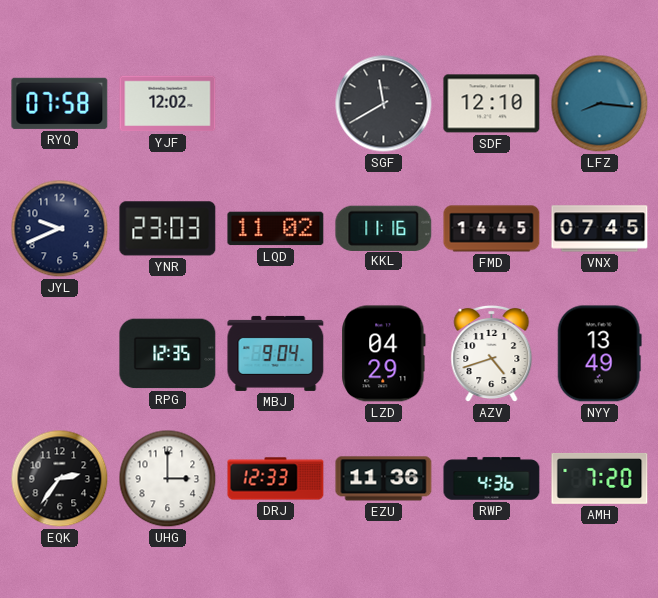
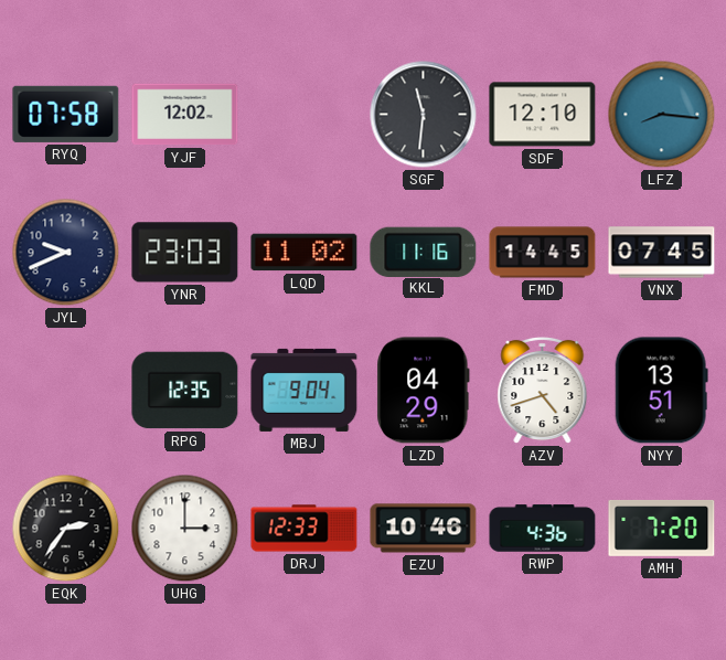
SGF: 11:40 -> 11:31 (424, 115)
NYY: 13:49 -> 13:51 (661, 391)
EZU: 11:36 -> 10:46 (424, 529)
